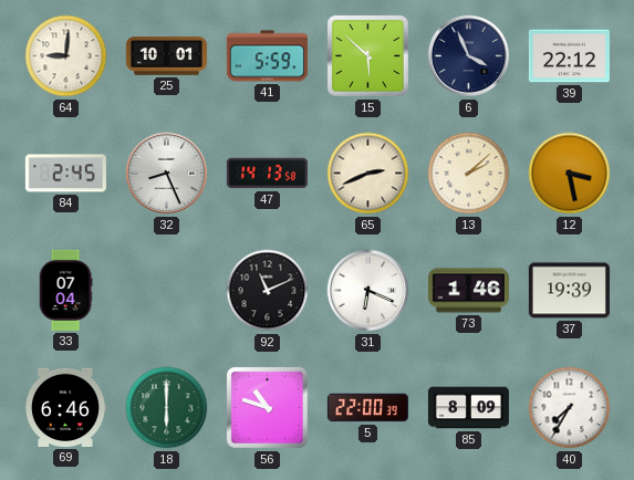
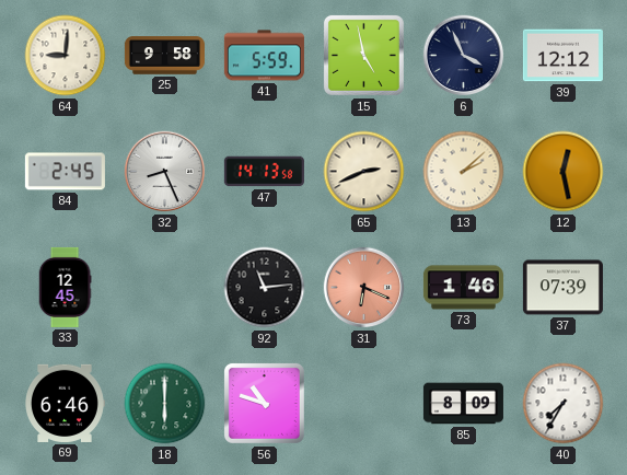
25: 10:01 -> 9:58 (164, 56)
15: 5:52 -> 4:58 (363, 55)
39: 22:12 -> 12:12 (562, 56)
12: 3:28 -> 12:28 (564, 172)
33: 07:04 -> 12:45 (65, 287)
92: 11:11 -> 11:14 (265, 288)
31 dial: white -> salmon (364, 288)
37: 19:39 -> 07:39 (562, 288)
5: 22:00 -> none (367, 408)
